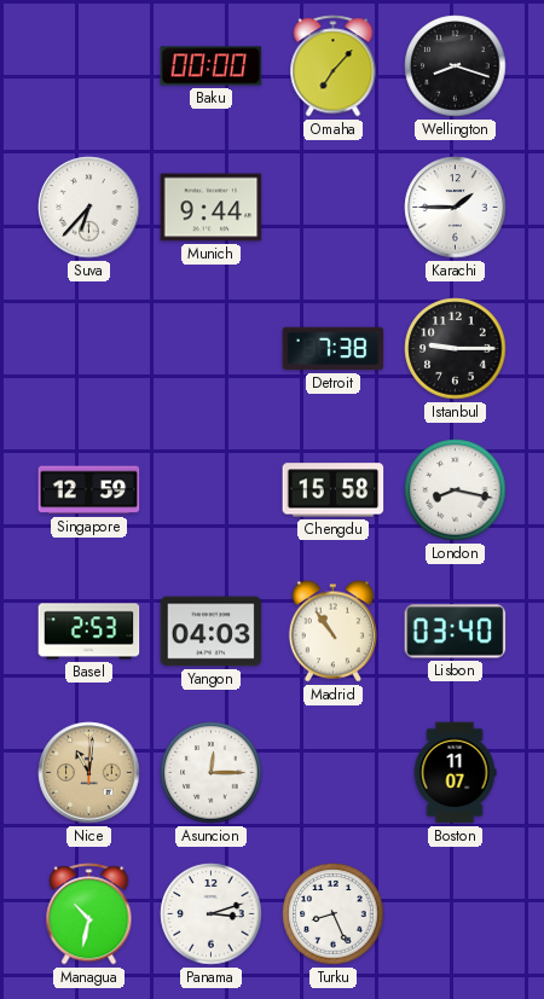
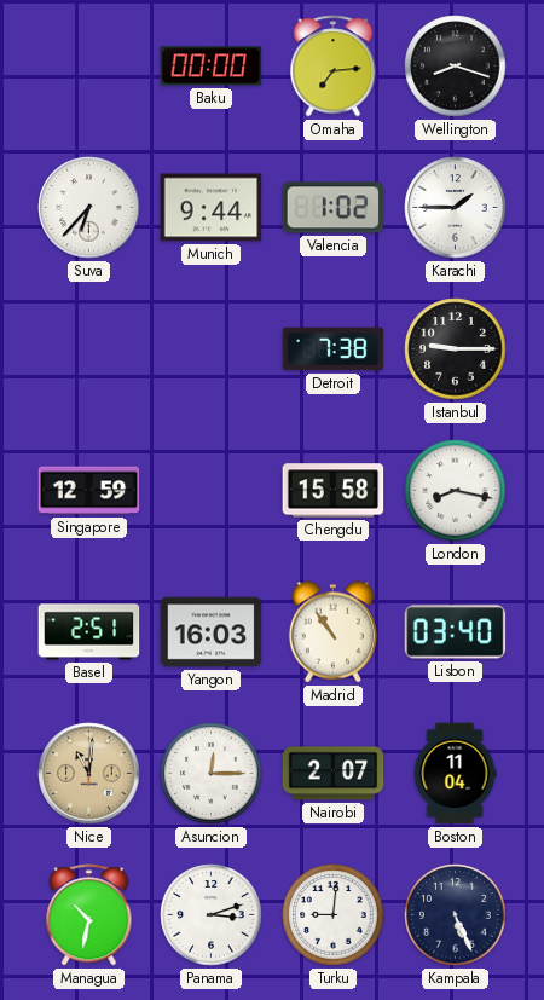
Omaha: 7:07 -> 7:14 (334, 67)
Valencia: none -> 1:02 (334, 208)
Basel: 2:53 -> 2:51 (89, 632)
Yangon: 04:03 -> 16:03 (212, 632)
Nairobi: none -> 2:07 (334, 774)
Boston: 11:07 -> 11:04 (455, 774)
Turku: 8:26 -> 9:01 (334, 915)
Kampala: none -> 5:26 (456, 915)
